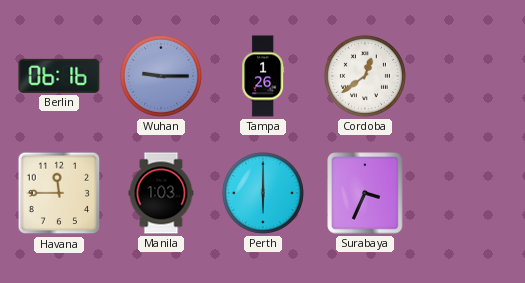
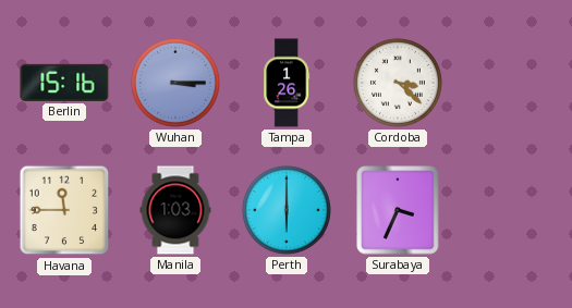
Berlin: 06:16 -> 15:16 (64, 83)
Wuhan: 9:15 -> 3:15 (175, 83)
Cordoba: 12:39 -> 3:22 (398, 83)
